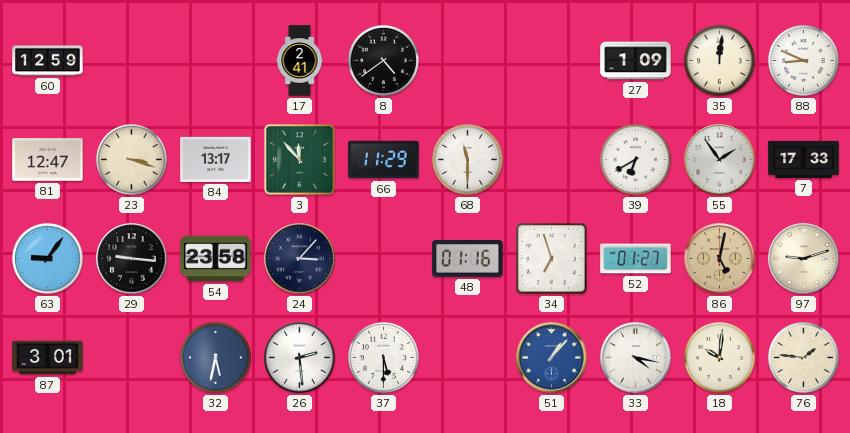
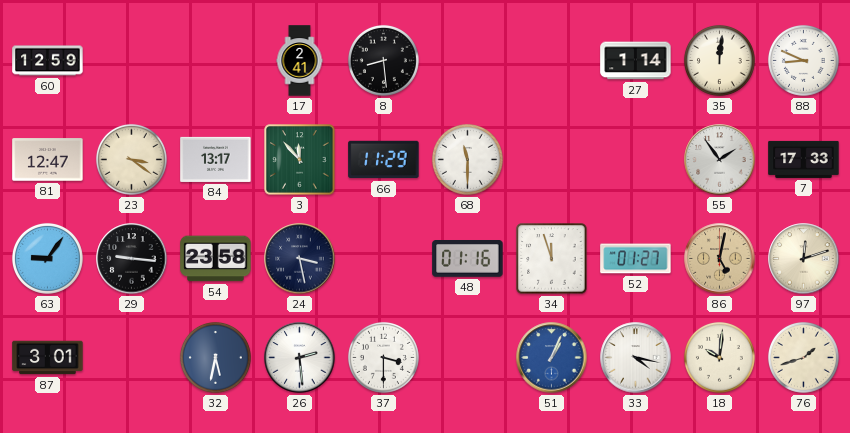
8: 4:39 -> 8:29 (383, 60)
27: 1:09 -> 1:14 (636, 61)
23: 3:18 -> 3:21 (131, 159)
39: 6:40 -> none (635, 159)
24: 3:07 -> 3:28 (300, 259)
34: 6:57 -> 11:57 (552, 259)
97: 9:12 -> 12:12 (804, 259)
37: 5:30 -> 3:30 (383, 357)
51: 1:07 -> 1:04 (552, 358)
76: 1:46 -> 1:42 (803, 357)
